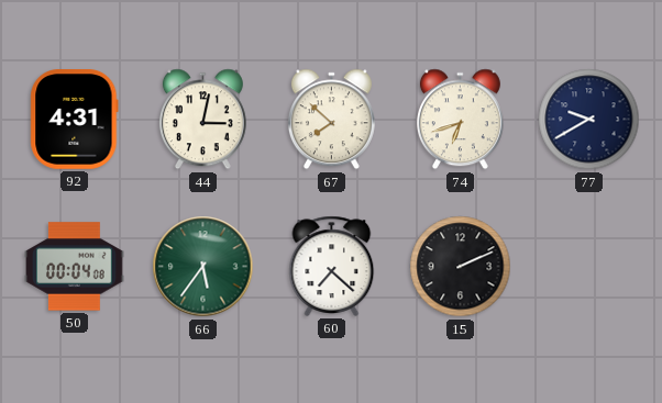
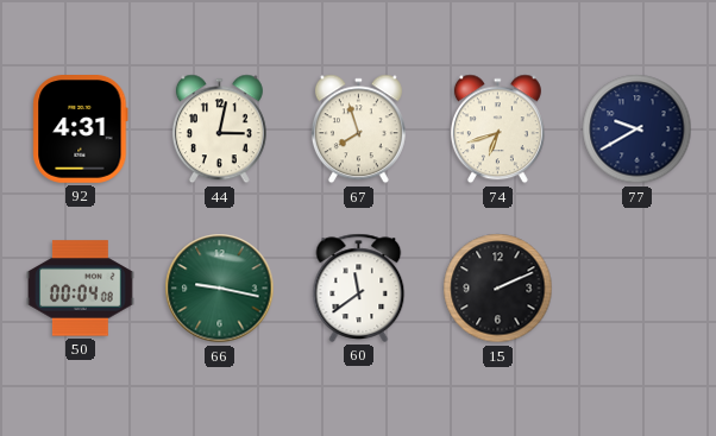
67: 7:52 -> 7:57 (358, 129)
66: 5:36 -> 9:17 (220, 289)
60: 7:22 -> 11:39 (359, 287)
